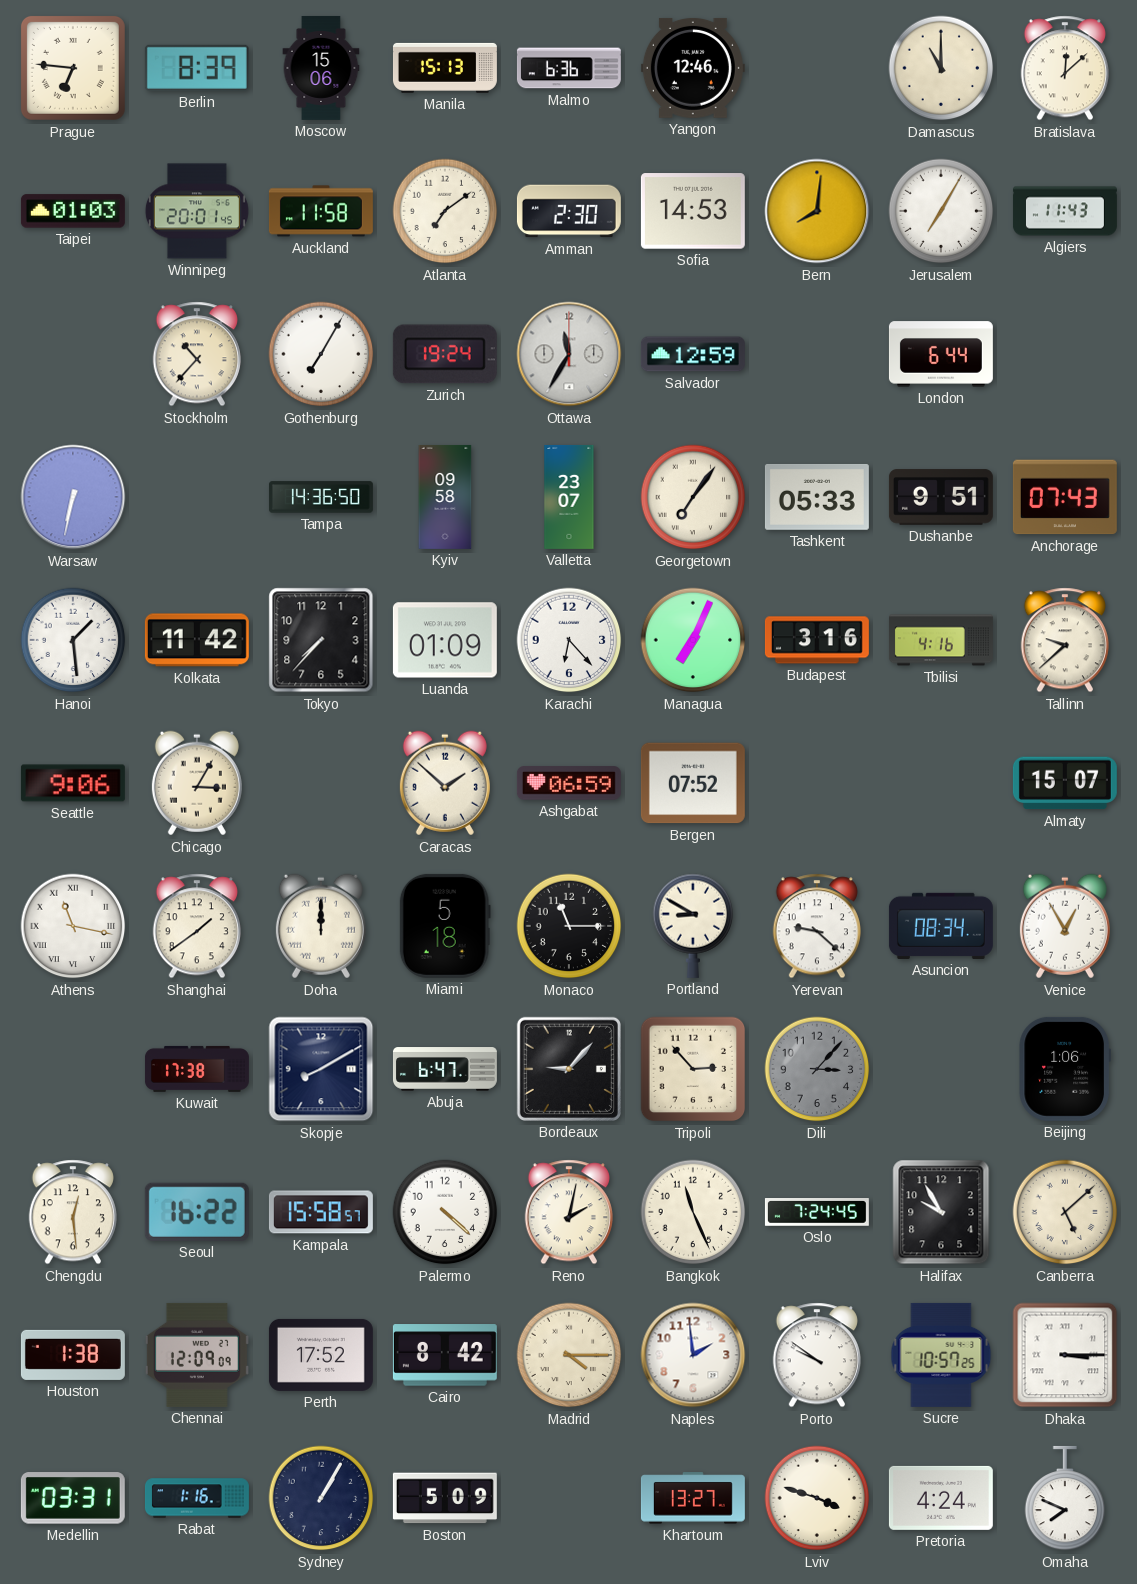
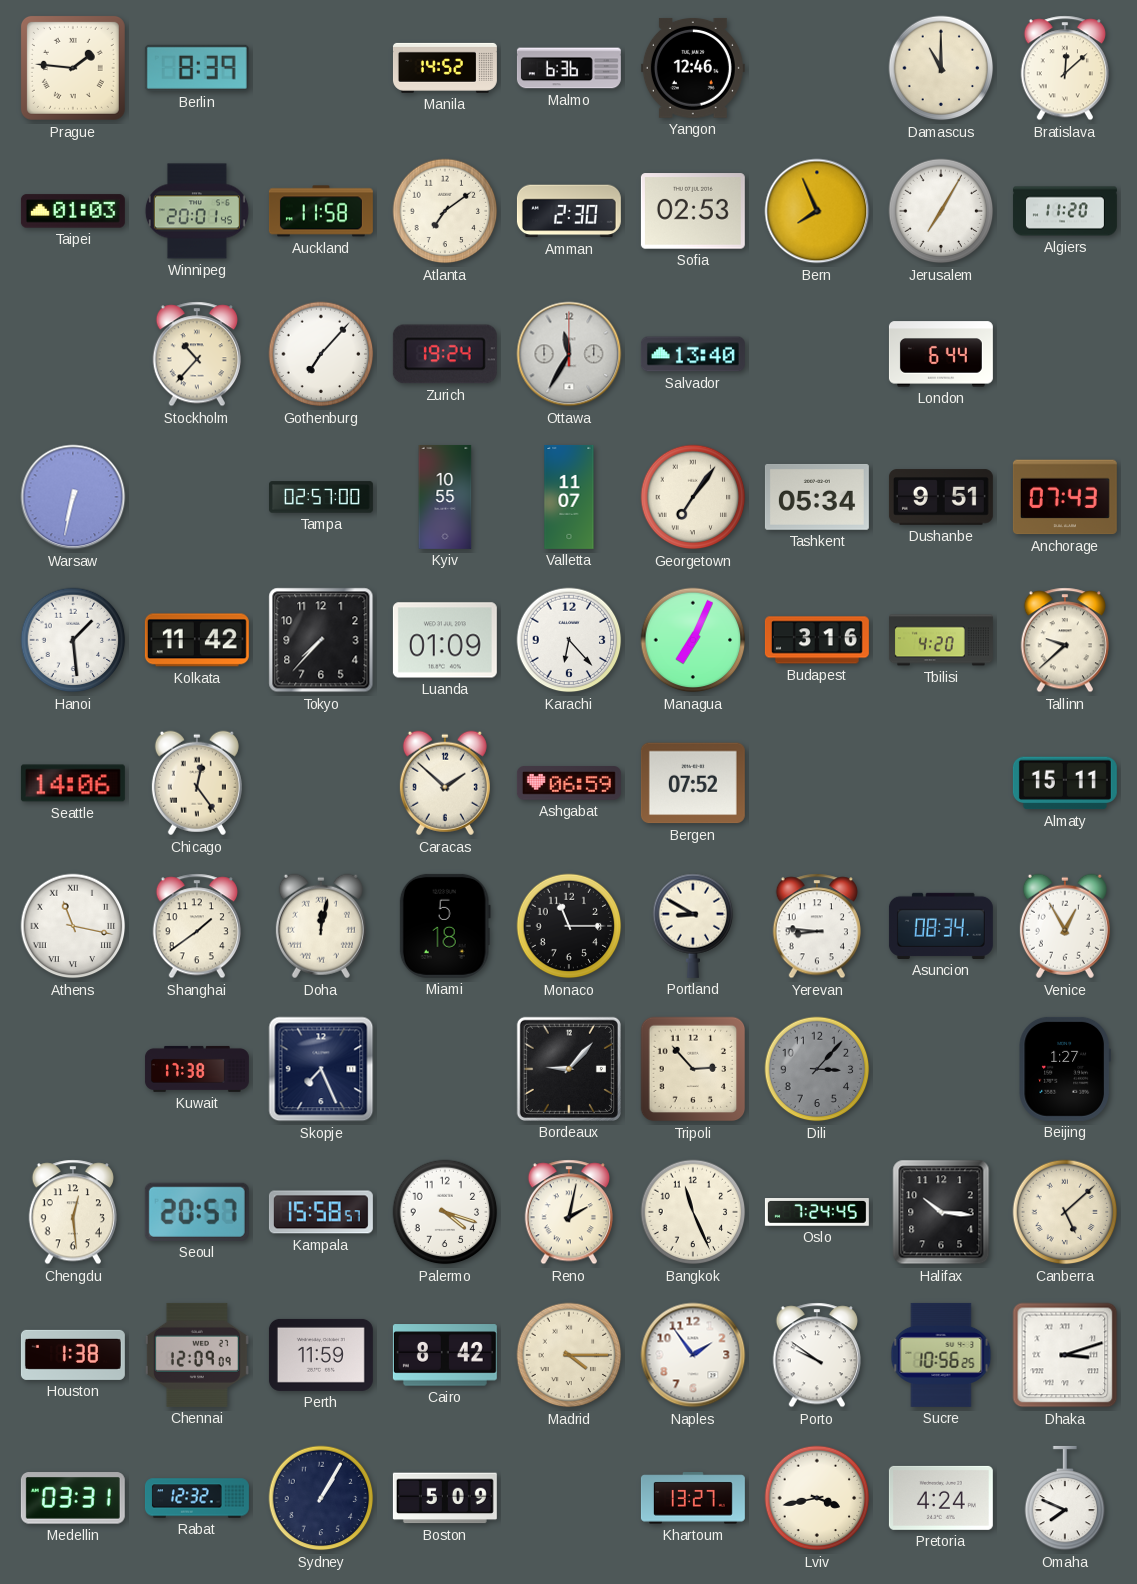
Prague: 6:46 -> 1:46 (73, 68)
Moscow: 15:06 -> none (321, 68)
Manila: 15:13 -> 14:52 (445, 68)
Sofia: 14:53 -> 02:53 (693, 211)
Bern: 8:01 -> 7:56 (817, 211)
Algiers: 11:43 -> 11:20 (1065, 211)
Gothenburg: 7:05 -> 7:07 (321, 354)
Salvador: 12:59 -> 13:40 (693, 354)
Tampa: 14:36 -> 02:57 (321, 497)
Kyiv: 09:58 -> 10:55 (445, 497)
Valletta: 23:07 -> 11:07 (569, 497)
Tashkent: 05:33 -> 05:34 (817, 497)
Tbilisi: 4:16 -> 4:20 (941, 640)
Seattle: 9:06 -> 14:06 (73, 783)
Chicago: 3:05 -> 12:24 (197, 783)
Almaty: 15:07 -> 15:11 (1065, 783)
Doha: 12:00 -> 12:02 (321, 926)
Yerevan: 9:22 -> 8:46 (816, 926)
Skopje: 8:10 -> 7:26 (321, 1069)
Abuja: 6:47 -> none (445, 1069)
Beijing: 1:06 -> 1:27 (1064, 1069)
Seoul: 16:22 -> 20:57 (197, 1212)
Palermo: 4:22 -> 4:18 (445, 1212)
Halifax: 9:55 -> 10:16 (941, 1212)
Perth: 17:52 -> 11:59 (321, 1355)
Naples: 1:59 -> 1:54 (693, 1355)
Sucre: 10:57 -> 10:56 (941, 1355)
Dhaka: 3:15 -> 3:12 (1065, 1355)
Rabat: 1:16 -> 12:32 (197, 1498)
Lviv: 3:48 -> 3:43 (817, 1498)
